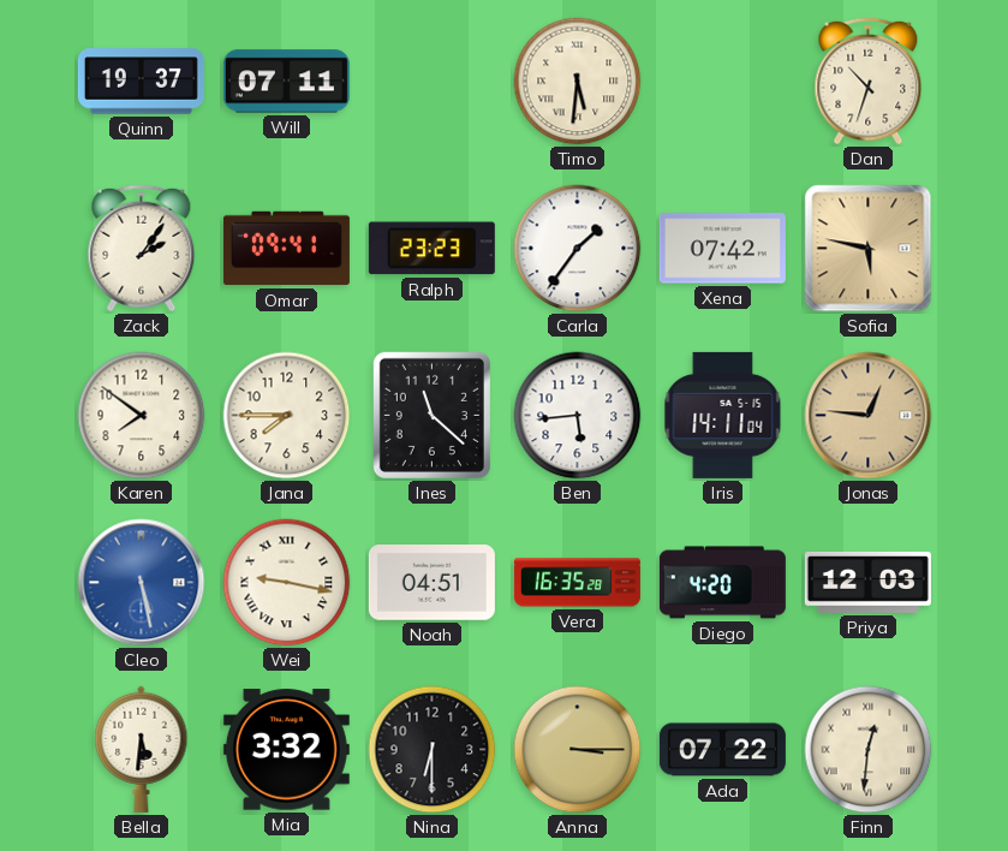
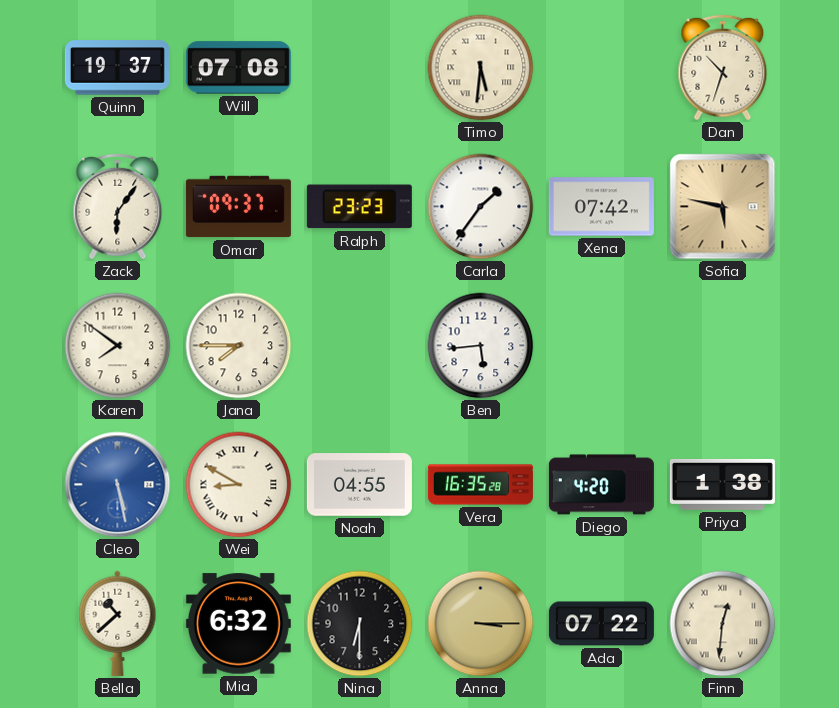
Will: 07:11 -> 07:08 (238, 68)
Zack: 2:06 -> 6:06 (118, 207)
Omar: 09:41 -> 09:37 (238, 207)
Ines: 11:22 -> none (431, 415)
Iris: 14:11 -> none (723, 415)
Jonas: 12:46 -> none (869, 416)
Wei: 9:17 -> 8:50 (239, 485)
Noah: 04:51 -> 04:55 (359, 485)
Priya: 12:03 -> 1:38 (722, 484)
Bella: 5:31 -> 10:38 (118, 623)
Mia: 3:32 -> 6:32 (238, 624)
